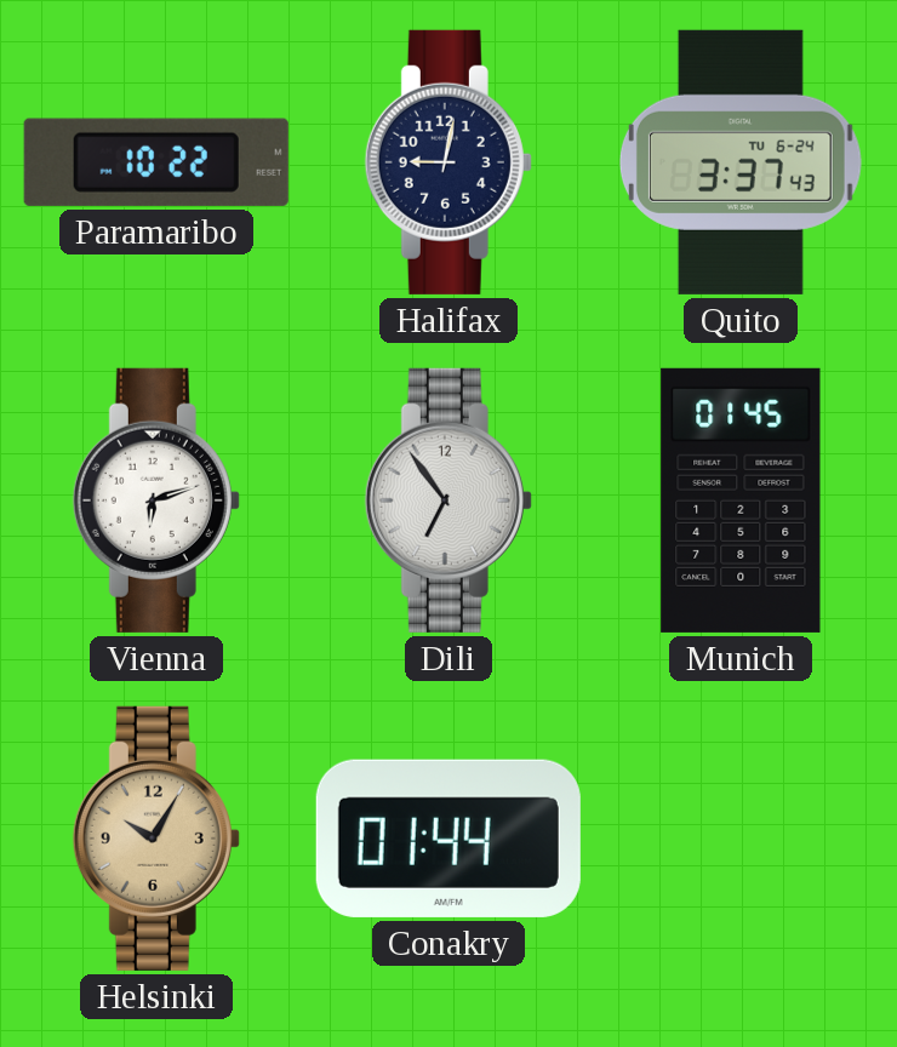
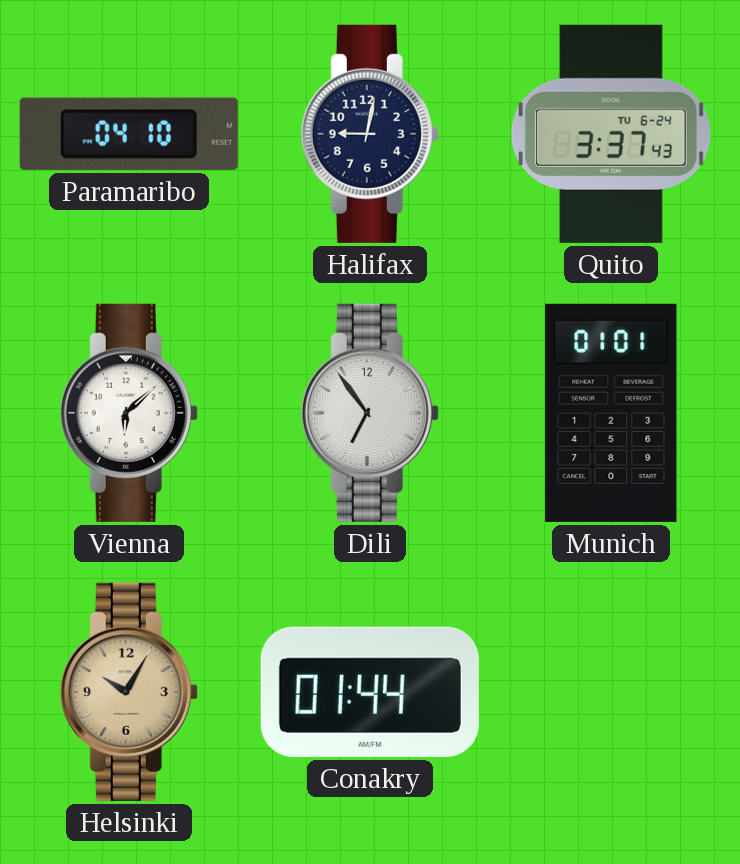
Paramaribo: 10:22 -> 04:10 (129, 134)
Vienna: 6:12 -> 6:08 (129, 413)
Munich: 01:45 -> 01:01 (611, 413)
